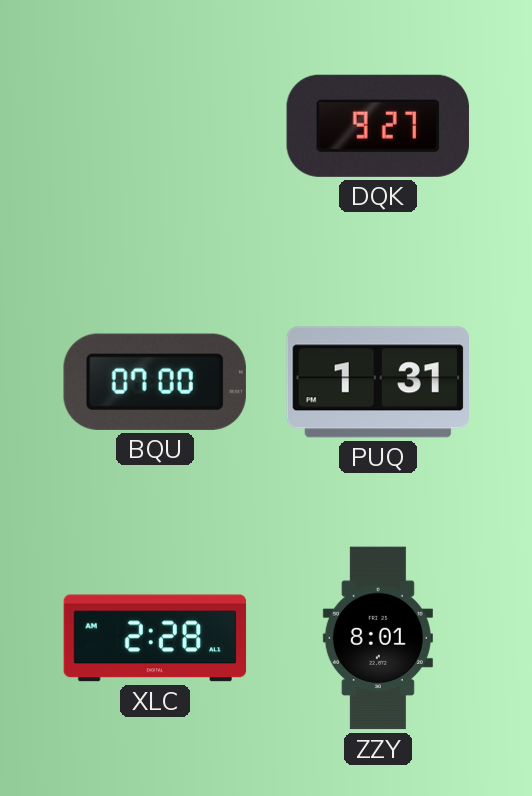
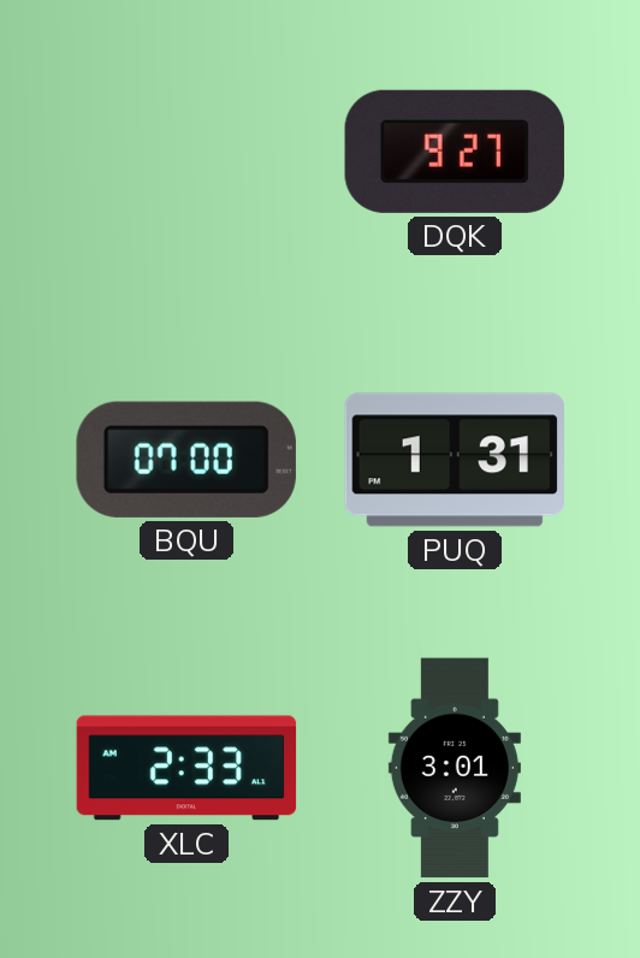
XLC: 2:28 -> 2:33 (186, 768)
ZZY: 8:01 -> 3:01 (455, 768)
